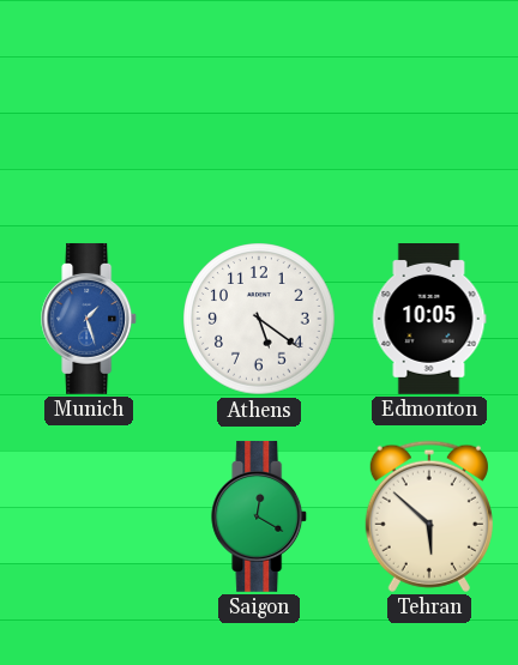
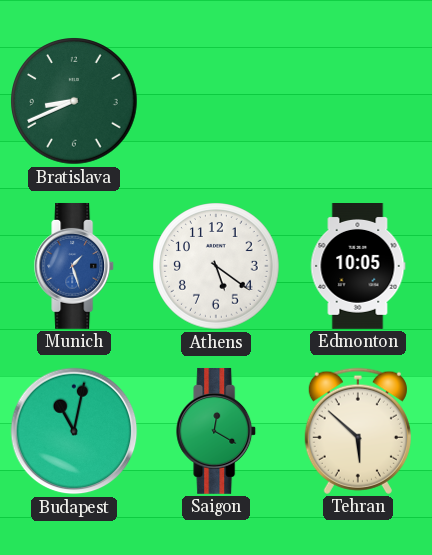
Bratislava: none -> 8:41 (74, 101)
Budapest: none -> 11:02 (74, 431)
